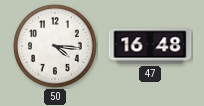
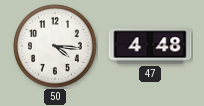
47: 16:48 -> 4:48 (150, 46)
